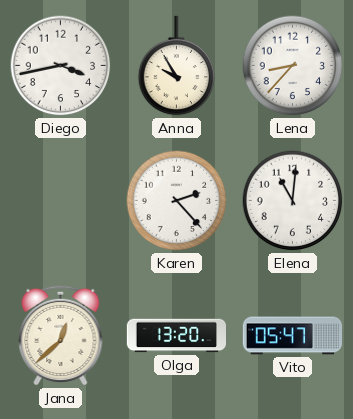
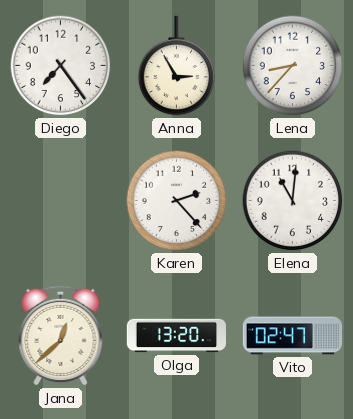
Diego: 3:43 -> 7:24 (61, 66)
Anna: 9:55 -> 2:55 (177, 66)
Vito: 05:47 -> 02:47 (292, 336)
